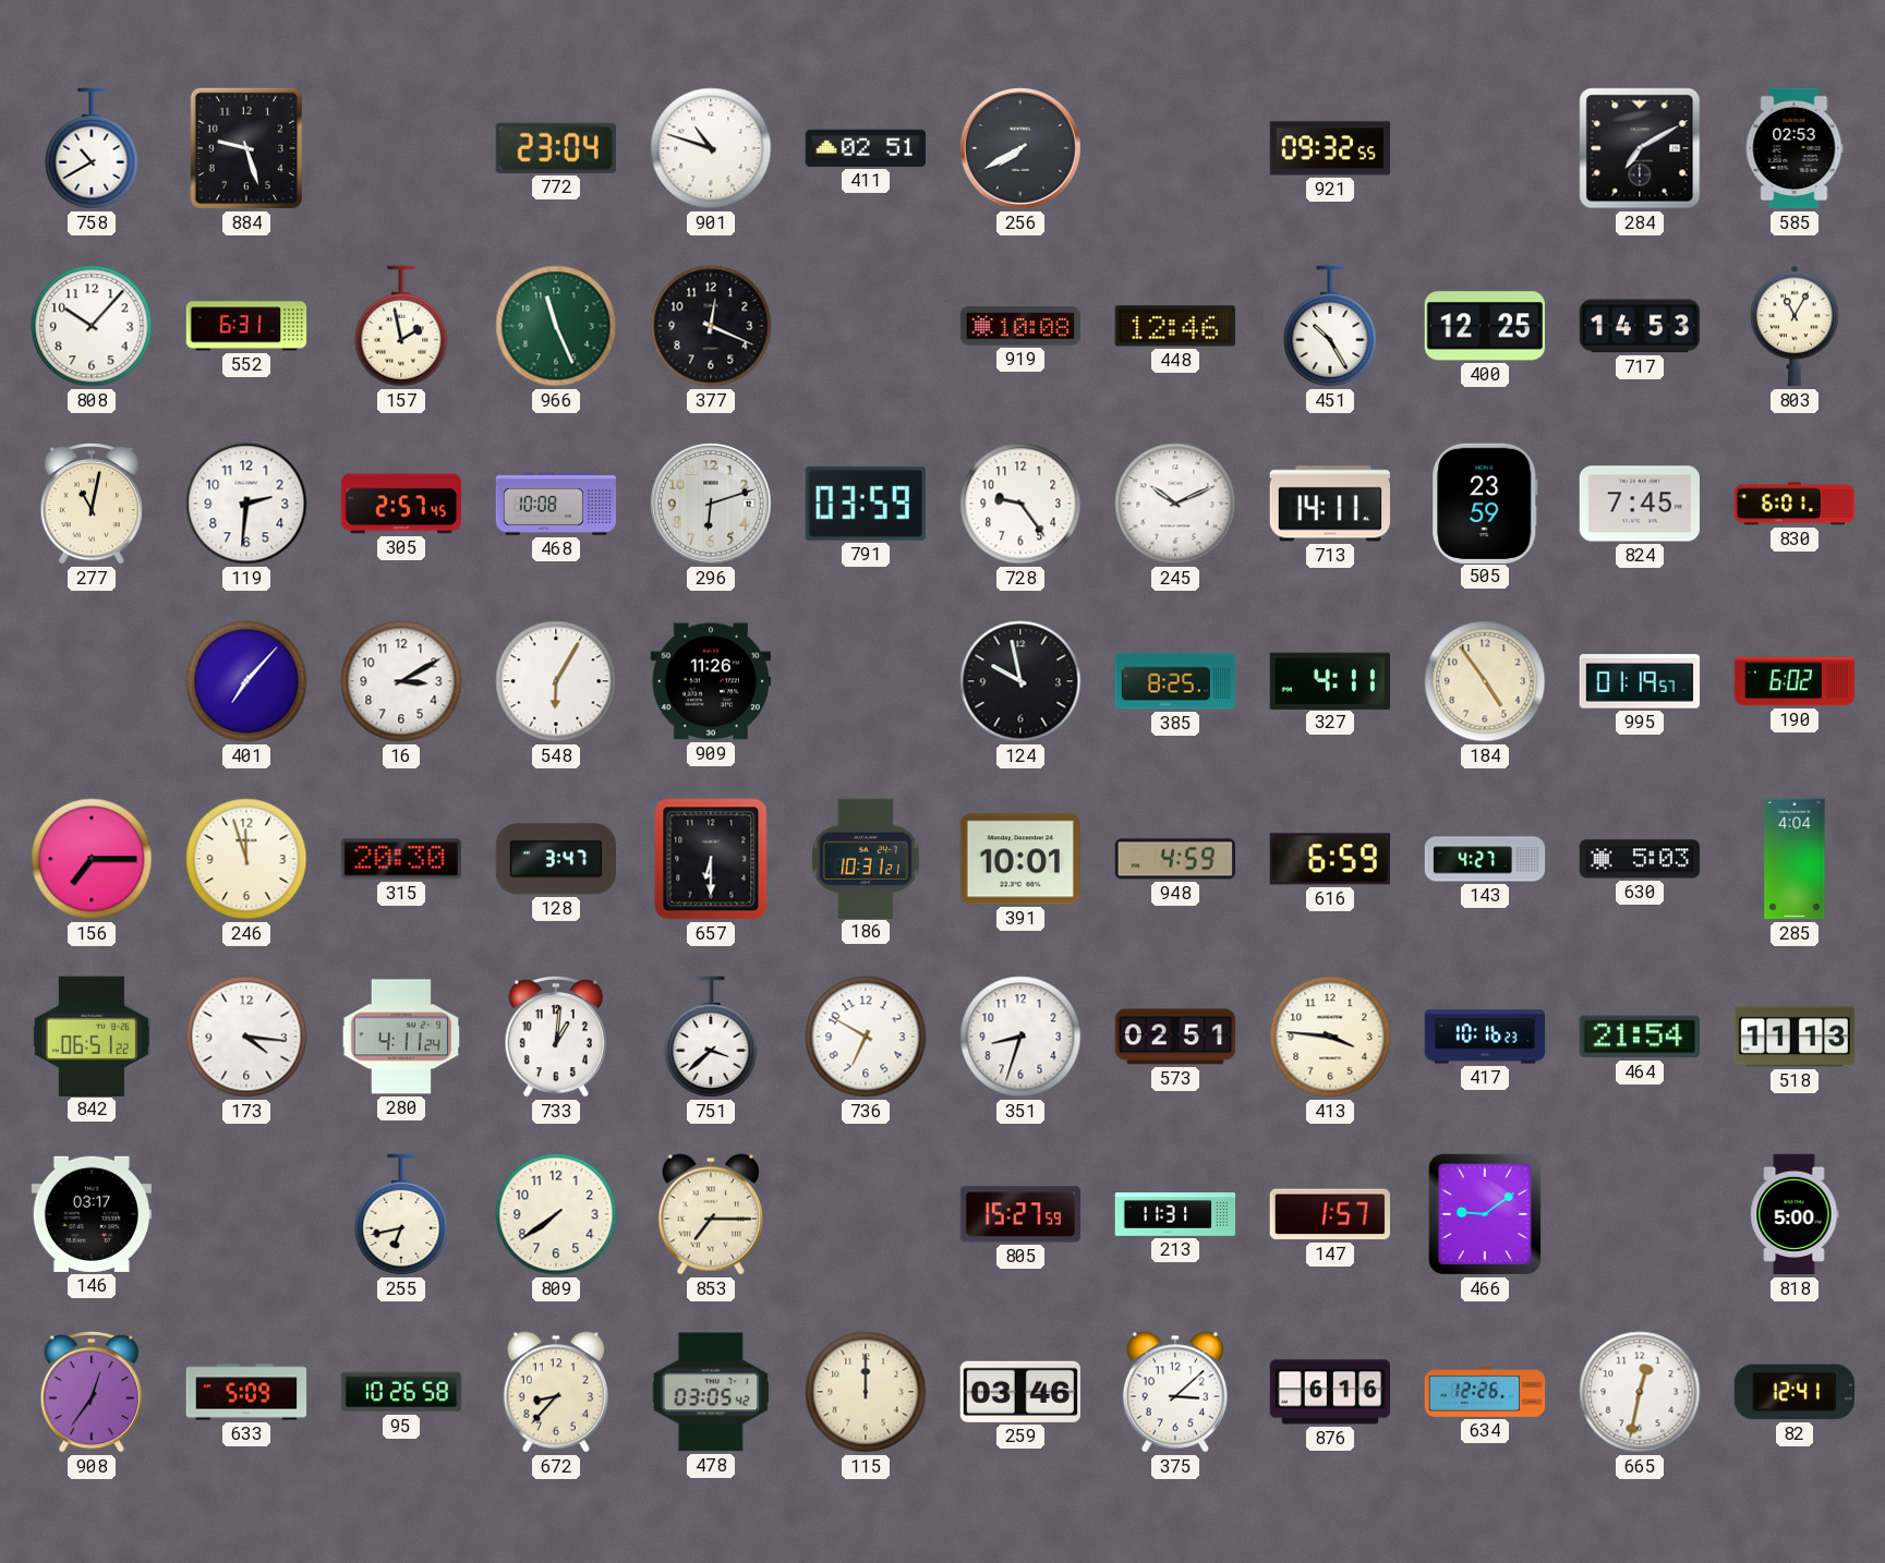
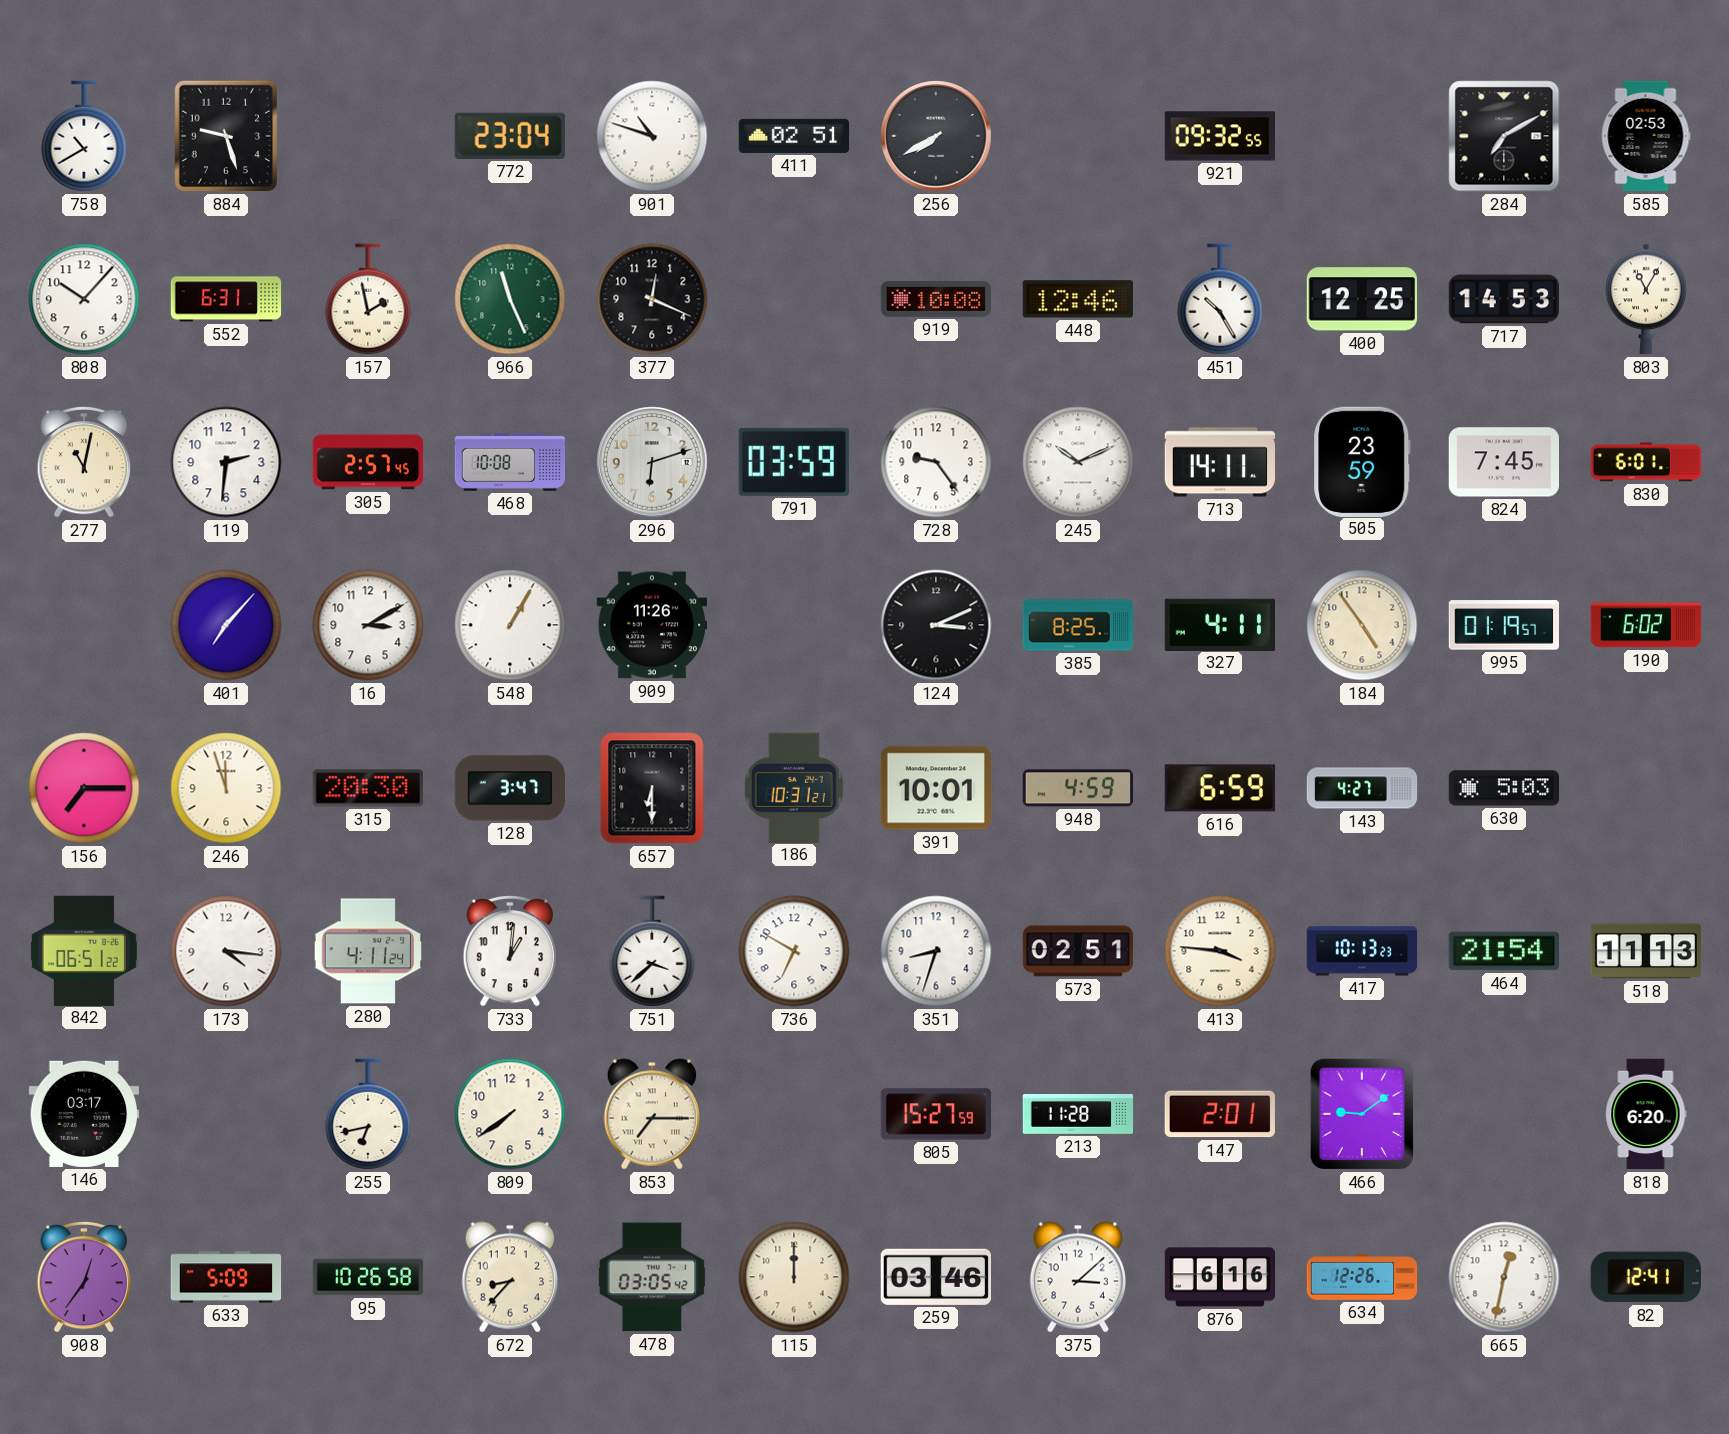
548: 6:05 -> 1:05 (510, 625)
124: 9:58 -> 3:11 (936, 625)
285: 4:04 -> none (1795, 859)
417: 10:16 -> 10:13 (1362, 951)
213: 11:31 -> 11:28 (1078, 1114)
147: 1:57 -> 2:01 (1220, 1114)
818: 5:00 -> 6:20 (1646, 1114)
